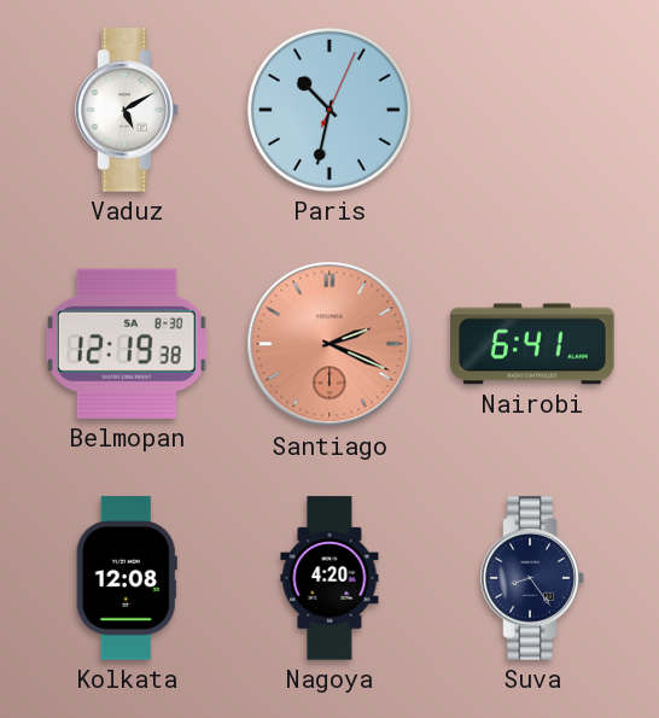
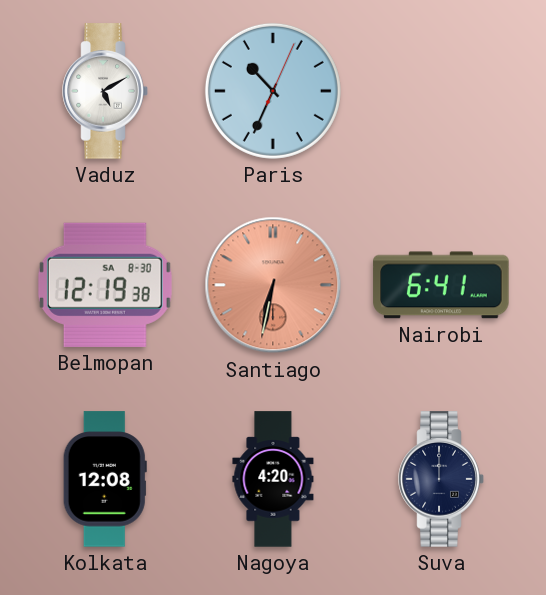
Paris: 10:32 -> 10:34 (273, 91)
Santiago: 2:19 -> 6:32 (273, 285)
Suva: 8:24 -> 12:00 (441, 479)
